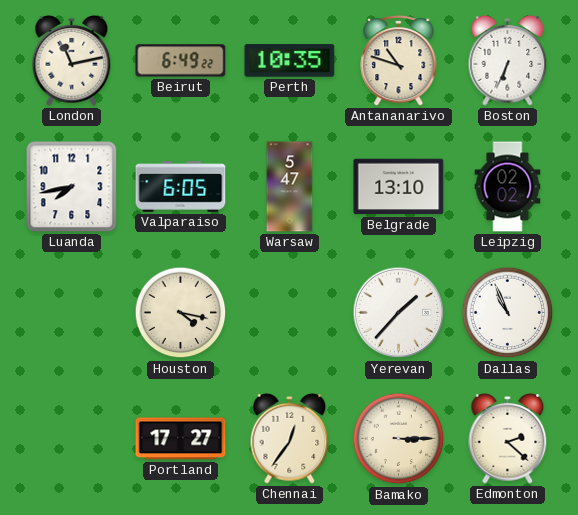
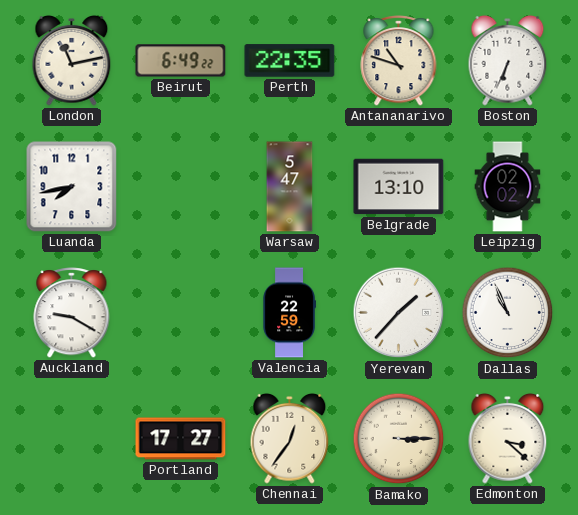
Perth: 10:35 -> 22:35 (290, 61)
Valparaiso: 6:05 -> none (181, 187)
Auckland: none -> 9:20 (72, 313)
Houston: 4:17 -> none (181, 313)
Valencia: none -> 22:59 (289, 313)
Edmonton: 2:22 -> 3:22 (508, 438)
